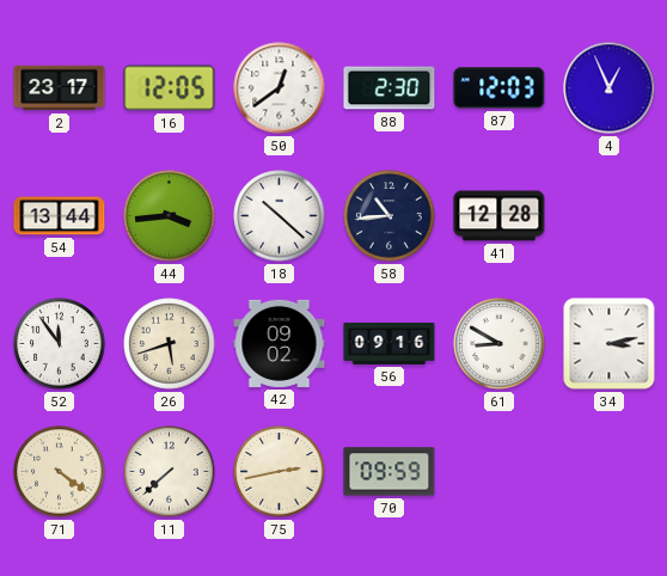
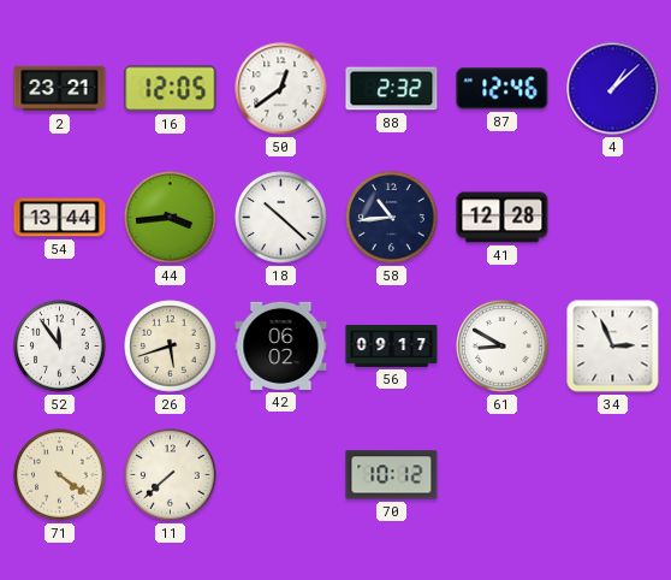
2: 23:17 -> 23:21 (60, 89)
88: 2:30 -> 2:32 (392, 89)
87: 12:03 -> 12:46 (503, 89)
4: 12:56 -> 1:08 (613, 89)
42: 09:02 -> 06:02 (281, 345)
56: 09:16 -> 09:17 (392, 345)
34: 3:13 -> 2:56 (613, 347)
75: 2:43 -> none (280, 472)
70: 09:59 -> 10:12 (392, 475)
